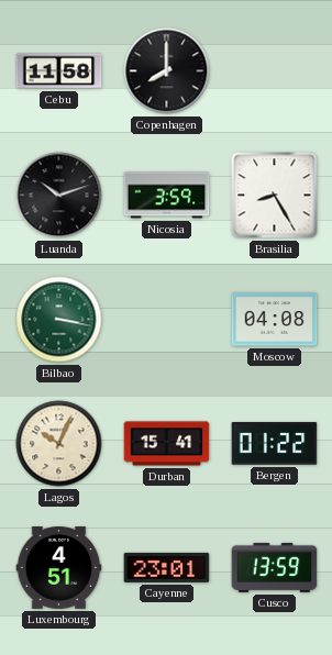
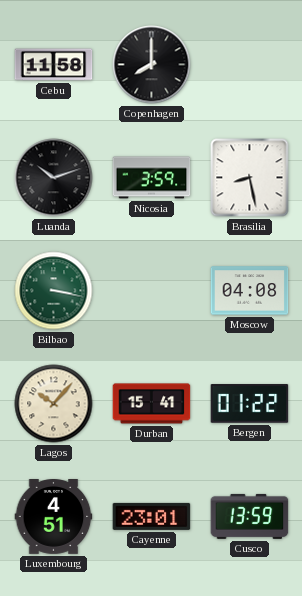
Brasilia: 8:25 -> 8:28 (250, 178)
Lagos: 10:04 -> 10:07 (54, 404)
